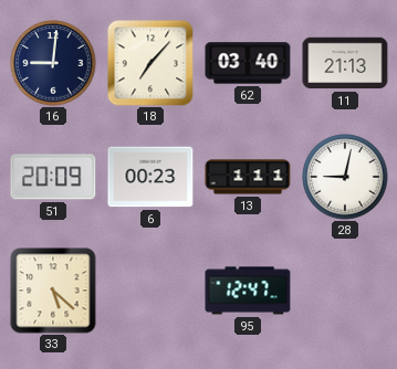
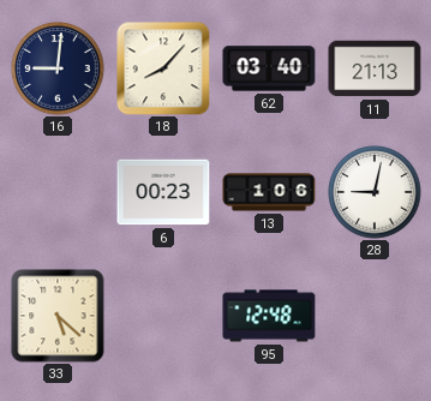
18: 7:07 -> 8:07 (163, 68)
51: 20:09 -> none (53, 177)
13: 1:11 -> 1:06 (269, 192)
95: 12:47 -> 12:48 (269, 316)
